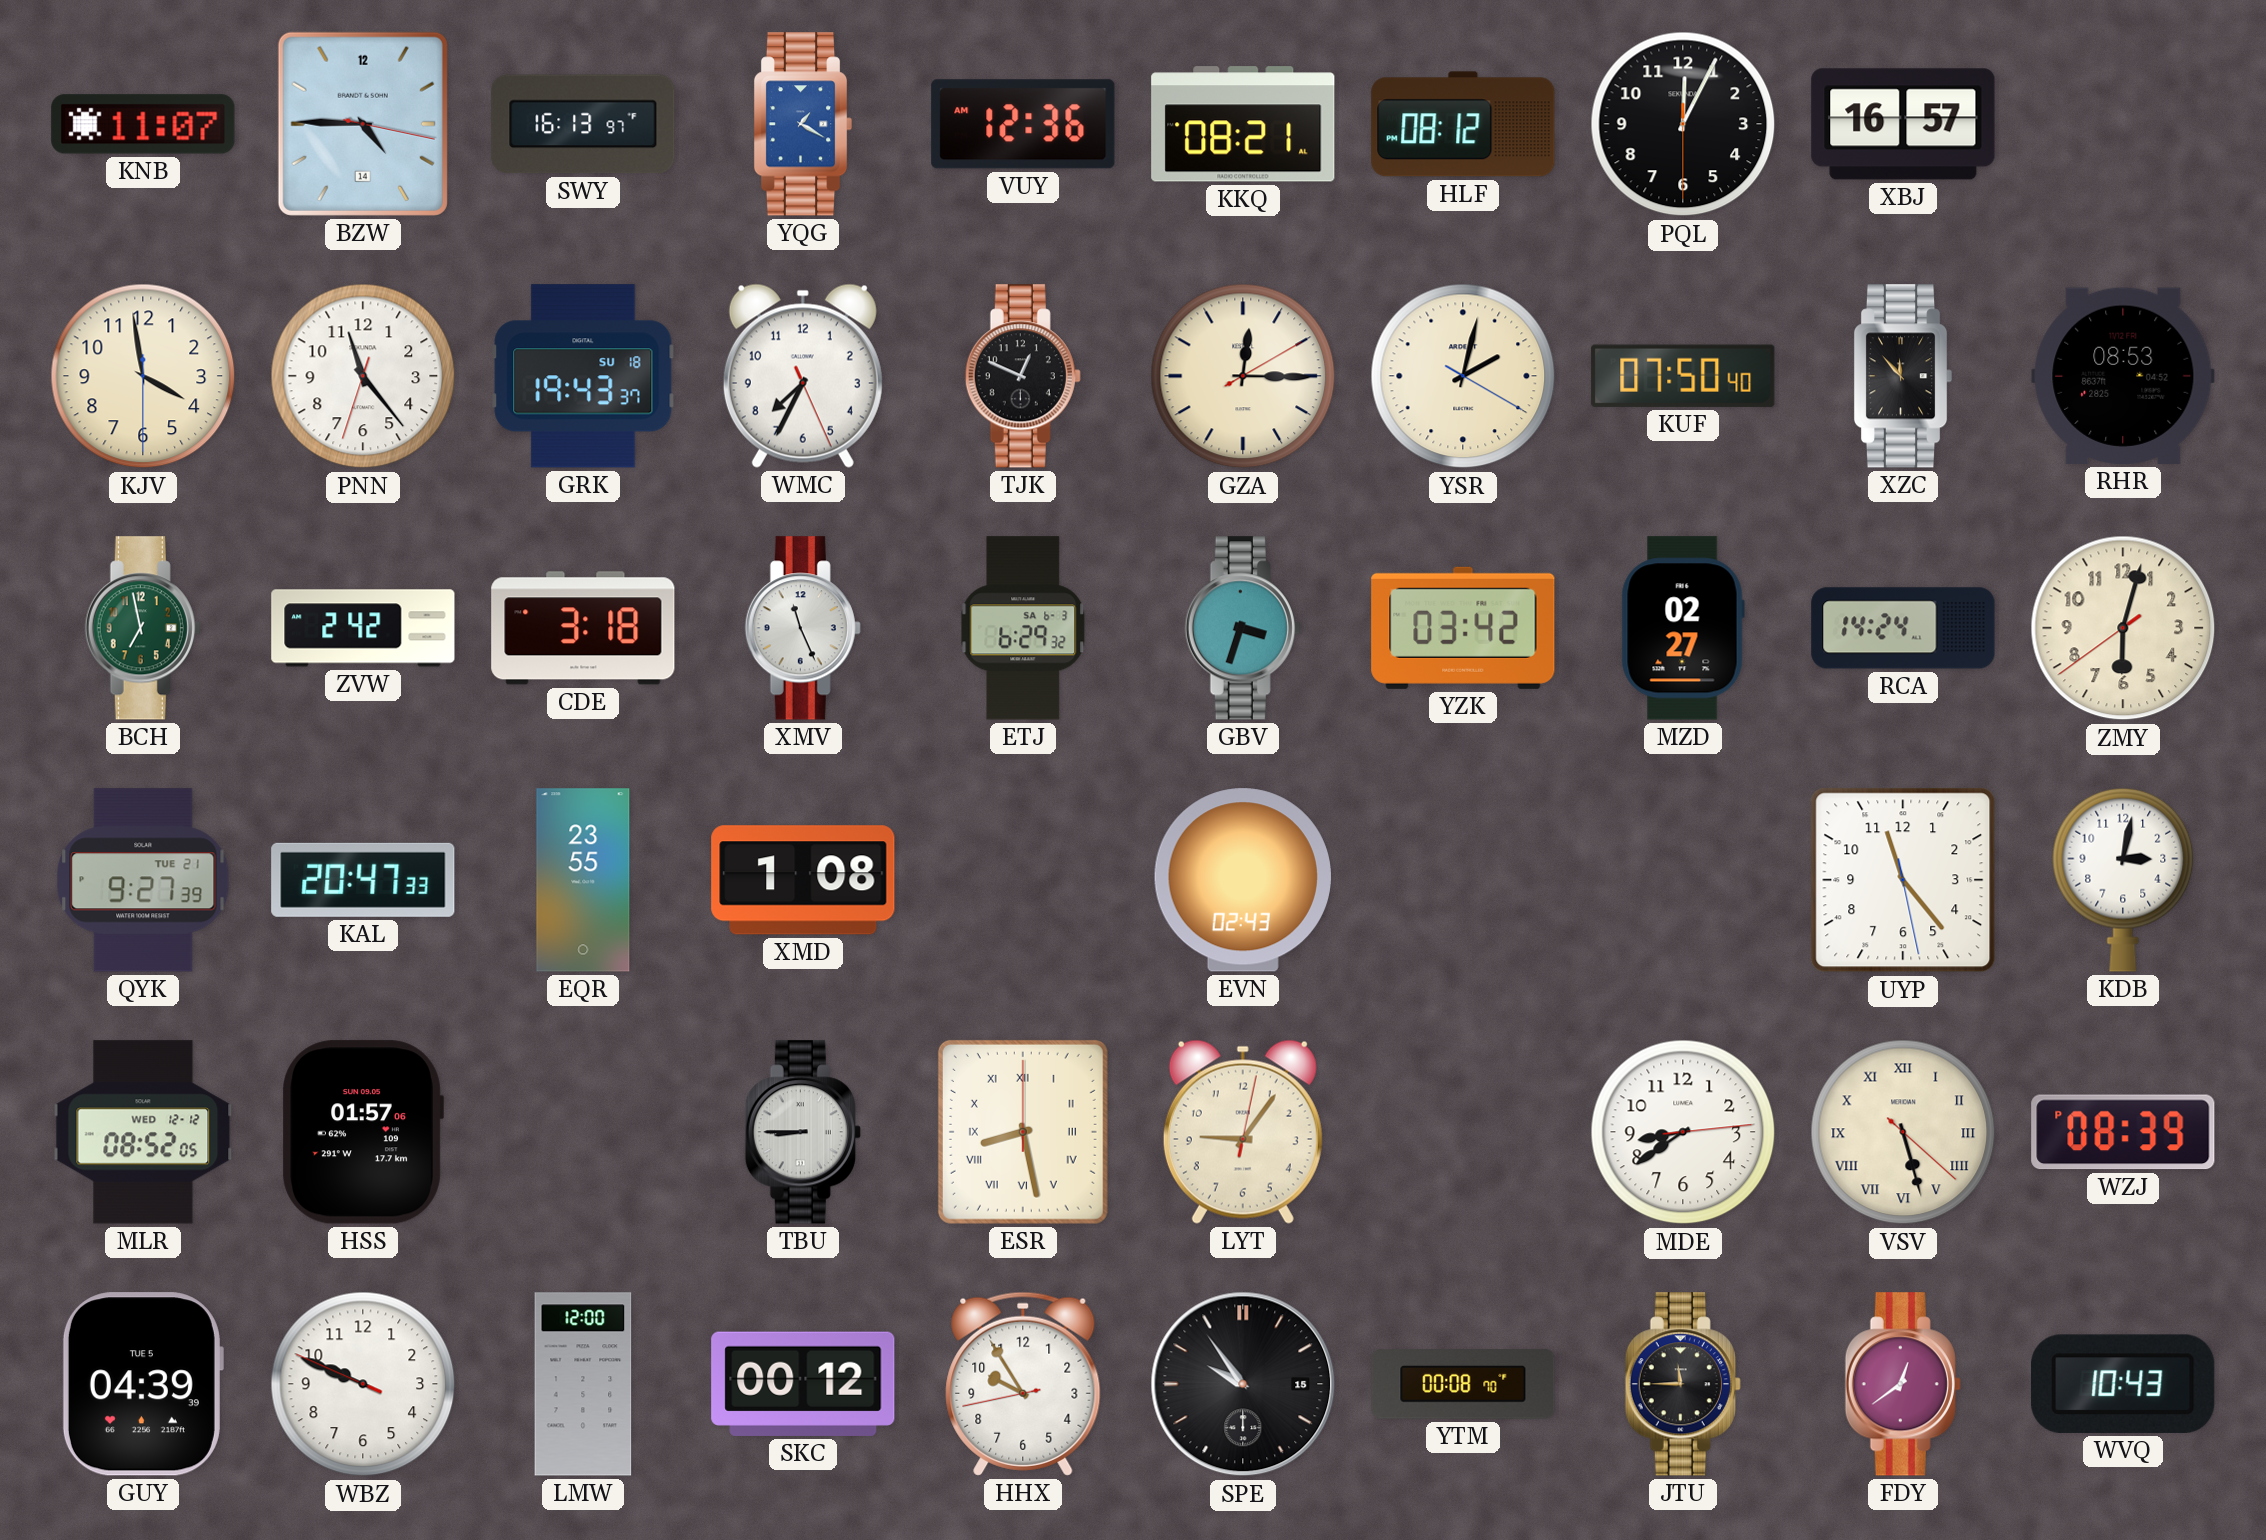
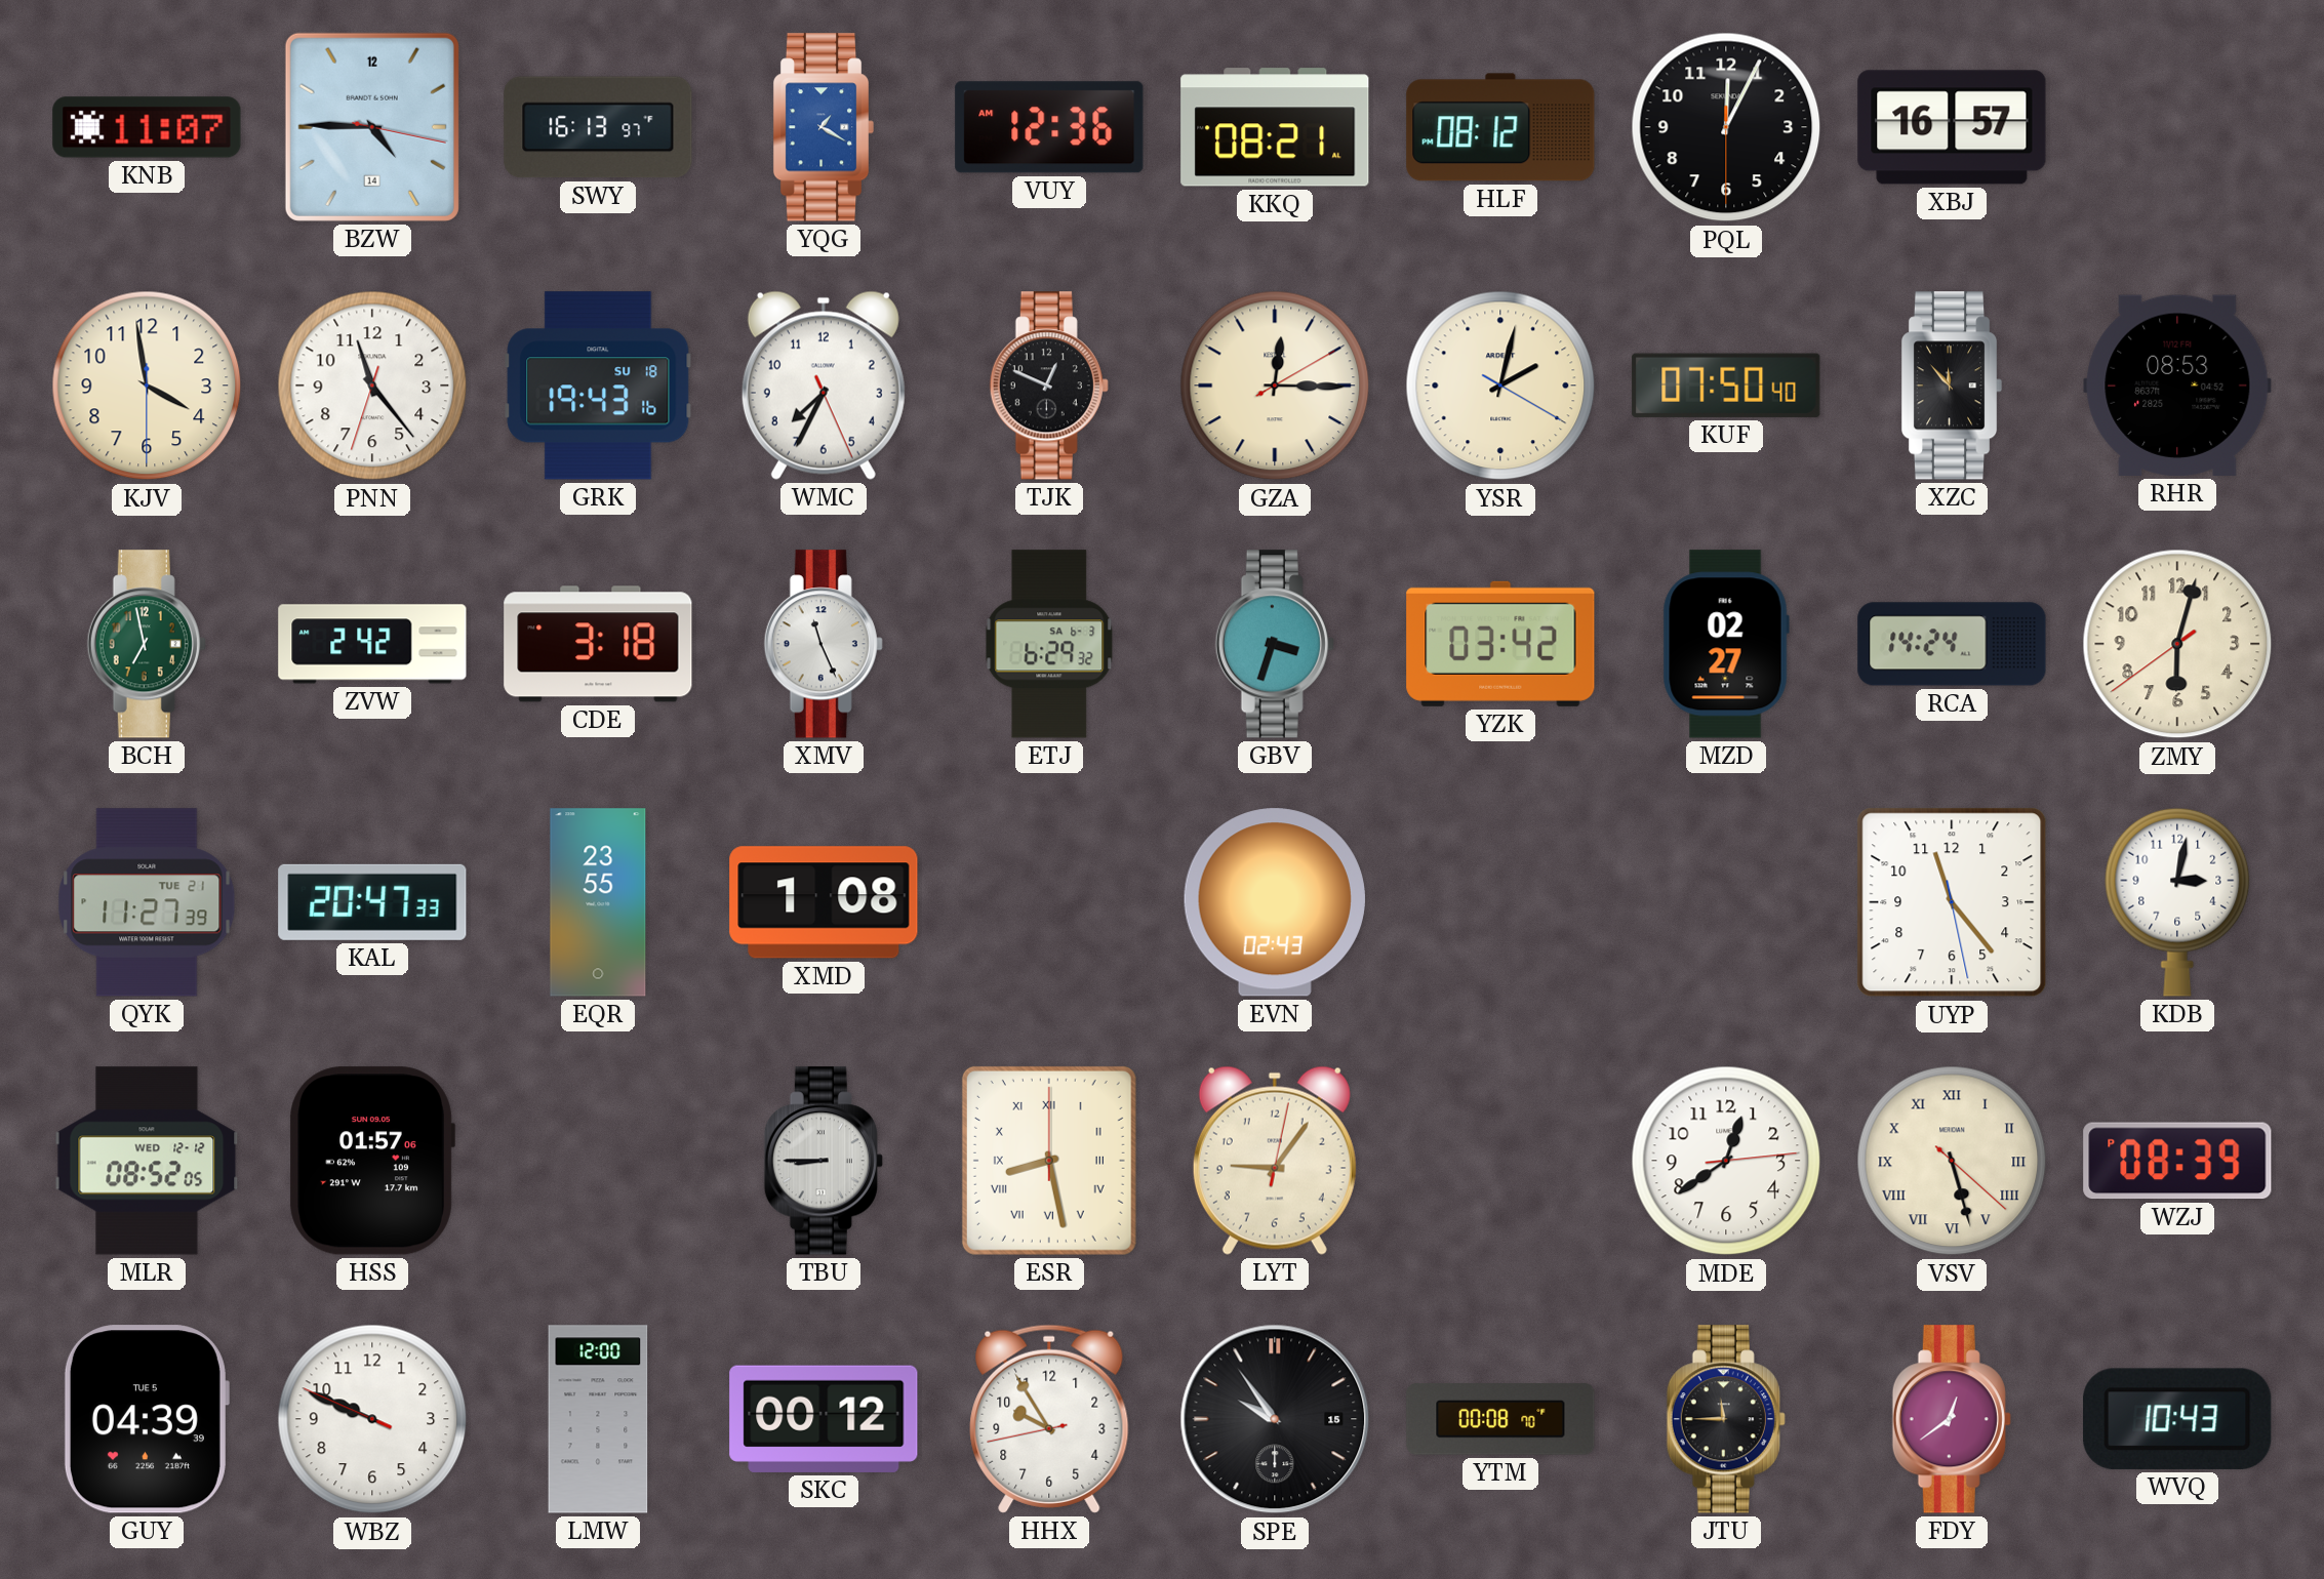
GRK: 19:43:37 -> 19:43:16 (598, 386)
QYK: 9:27 -> 11:27 (147, 902)
MDE: 8:39 -> 12:39 (1726, 1161)
